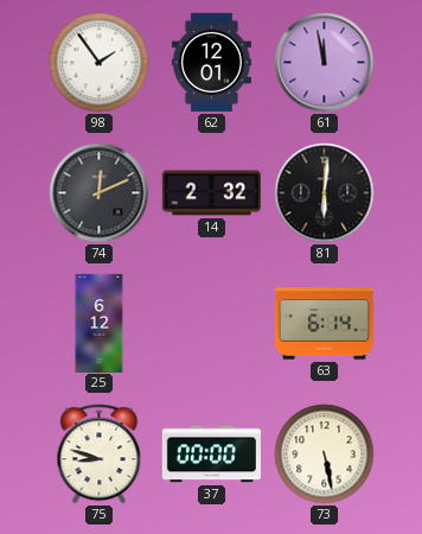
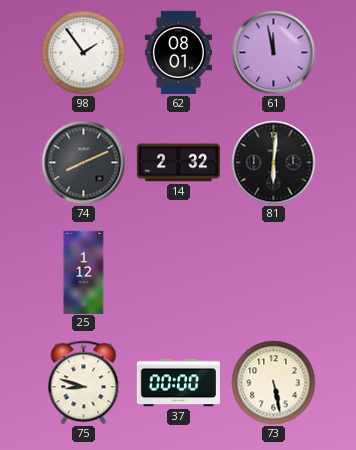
62: 12:01 -> 08:01 (178, 52)
74: 12:11 -> 8:11 (84, 163)
25: 6:12 -> 1:12 (84, 272)
63: 6:14 -> none (324, 324)
